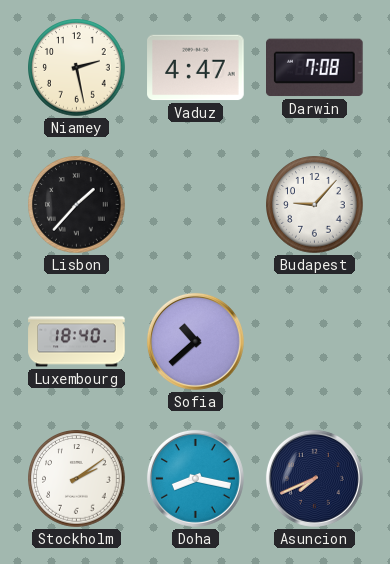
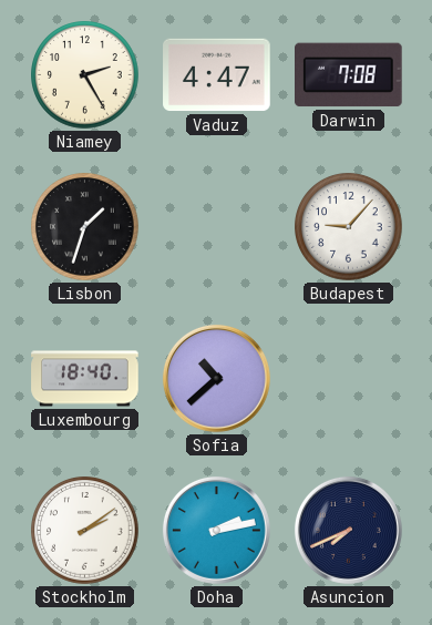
Niamey: 2:28 -> 2:25 (85, 75)
Lisbon: 1:37 -> 1:33 (85, 227)
Doha: 8:17 -> 2:13 (216, 530)
